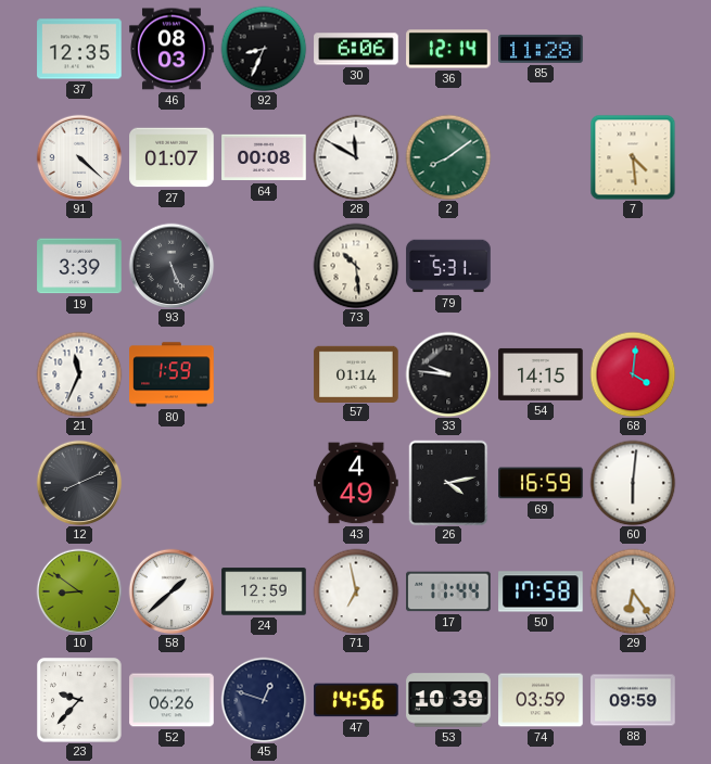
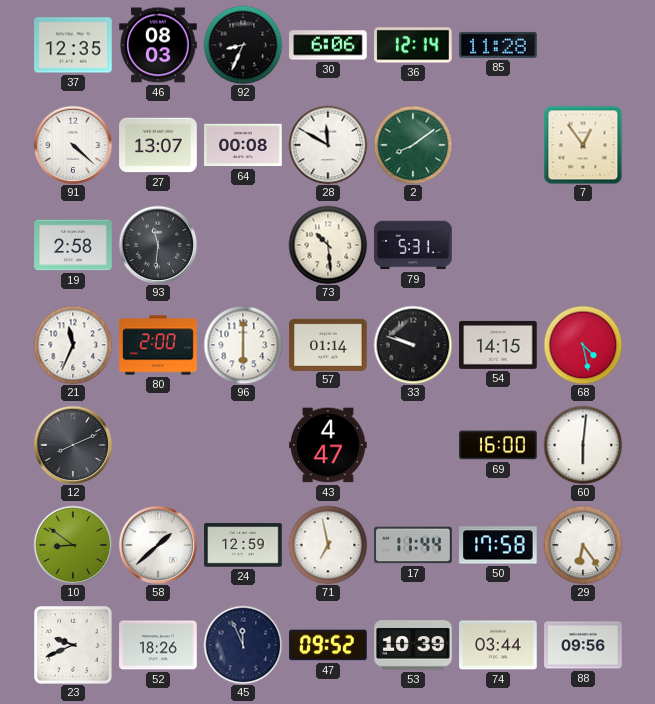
27: 01:07 -> 13:07 (158, 145)
7: 4:29 -> 12:54 (583, 145)
19: 3:39 -> 2:58 (73, 245)
93: 5:26 -> 11:31 (158, 245)
80: 1:59 -> 2:00 (158, 345)
96: none -> 6:00 (243, 345)
33: 9:46 -> 9:48 (413, 345)
68: 4:01 -> 4:28 (583, 345)
43: 4:49 -> 4:47 (328, 445)
26: 4:13 -> none (448, 483)
69: 16:59 -> 16:00 (498, 445)
23: 9:37 -> 9:41 (73, 645)
52: 06:26 -> 18:26 (158, 645)
45: 12:48 -> 11:56 (243, 645)
47: 14:56 -> 09:52 (328, 645)
74: 03:59 -> 03:44 (498, 645)
88: 09:59 -> 09:56 (583, 645)
